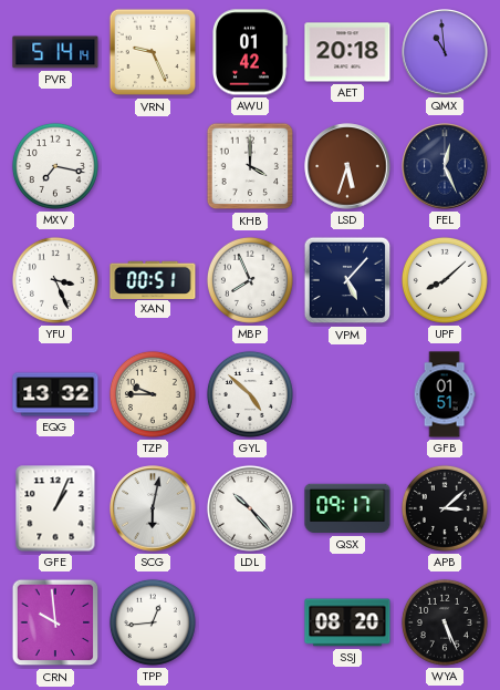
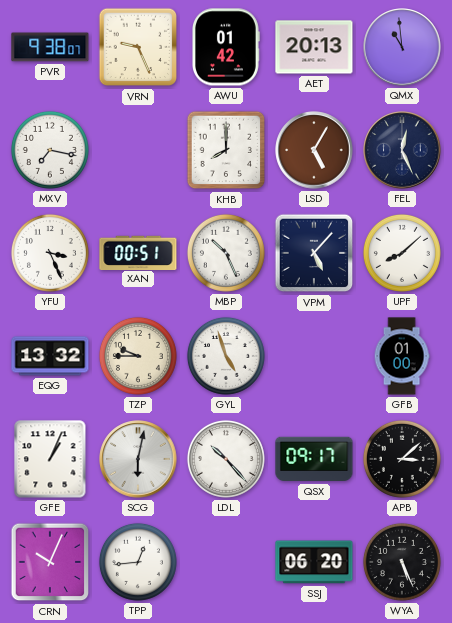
PVR: 5:14 -> 9:38 (50, 47)
AET: 20:18 -> 20:13 (314, 47)
KHB: 4:00 -> 8:00 (226, 150)
LSD: 5:33 -> 5:05 (314, 150)
MBP: 7:56 -> 10:26 (226, 253)
GYL: 4:52 -> 4:57 (226, 356)
GFB: 01:51 -> 01:00 (402, 356)
CRN: 9:59 -> 10:04 (50, 562)
SSJ: 08:20 -> 06:20 (314, 562)
